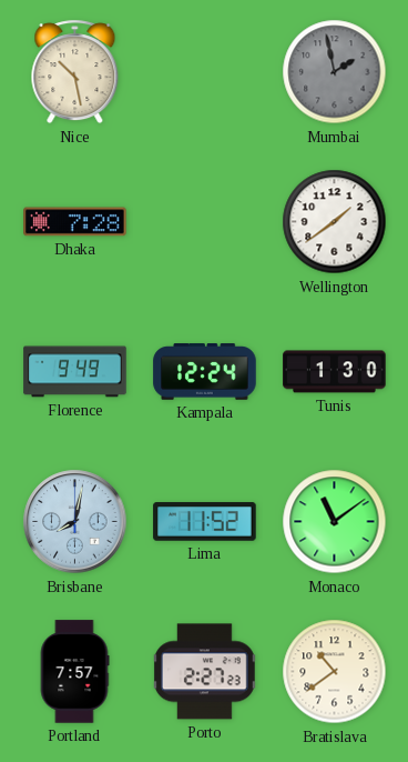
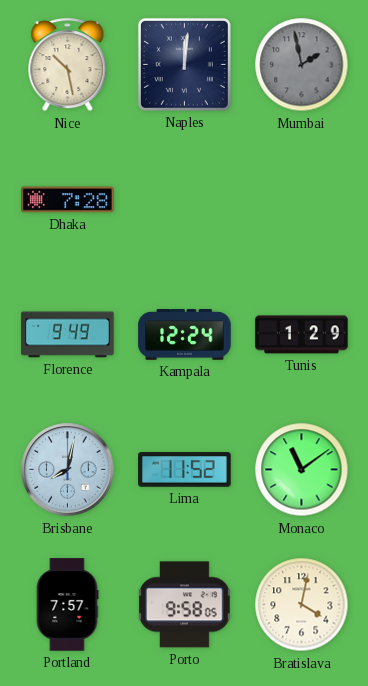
Naples: none -> 12:01 (184, 64)
Wellington: 1:39 -> none (335, 222)
Tunis: 1:30 -> 1:29 (302, 335)
Porto: 2:27 -> 9:58 (184, 605)
Bratislava: 10:39 -> 4:02 (302, 605)
